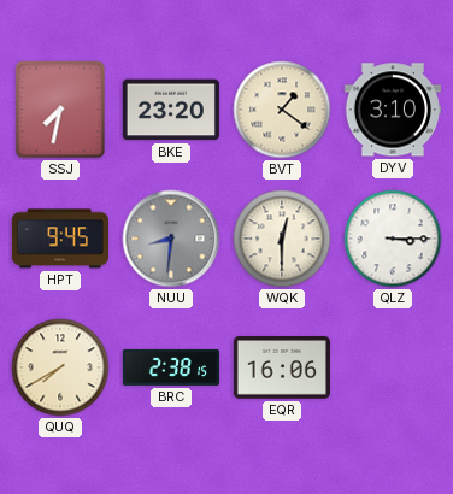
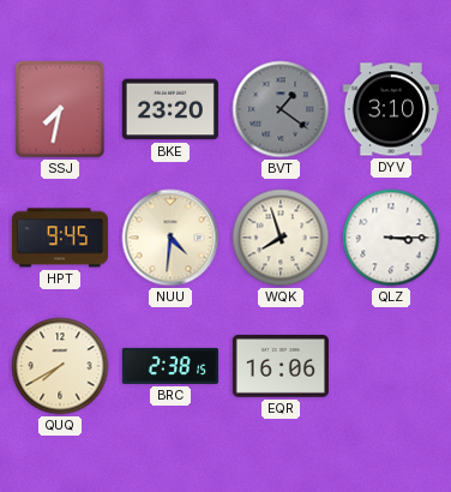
BVT dial: cream -> grey (281, 109)
NUU: 8:31 -> 4:31 (170, 238)
NUU dial: grey -> cream (170, 238)
WQK: 12:30 -> 7:57 (281, 238)
